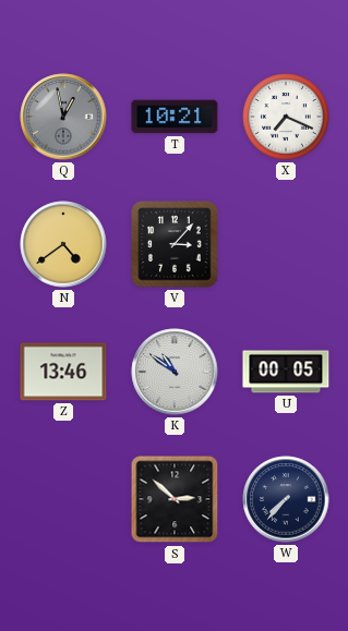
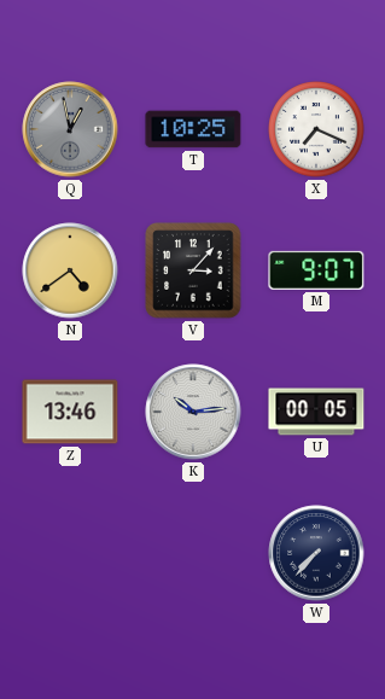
T: 10:21 -> 10:25 (193, 129)
M: none -> 9:07 (316, 270)
K: 10:51 -> 10:14 (193, 412)
S: 2:52 -> none (175, 499)
